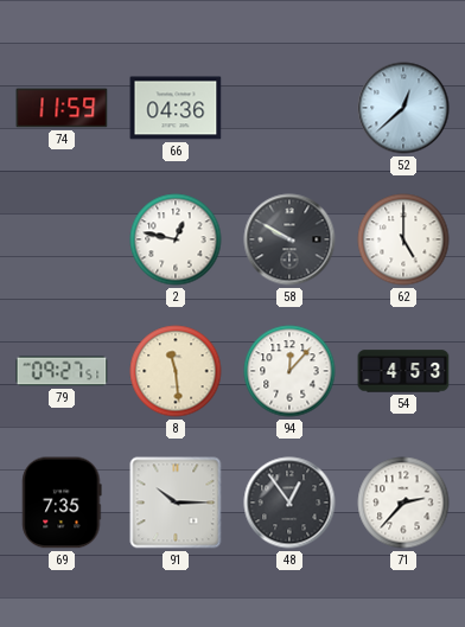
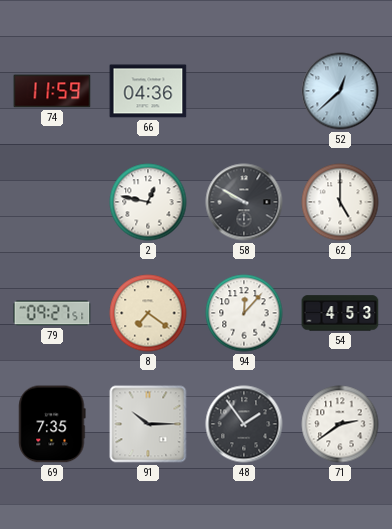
8: 11:29 -> 7:21 (148, 313)
48: 12:54 -> 1:54 (244, 424)
71: 2:37 -> 2:39 (340, 424)
